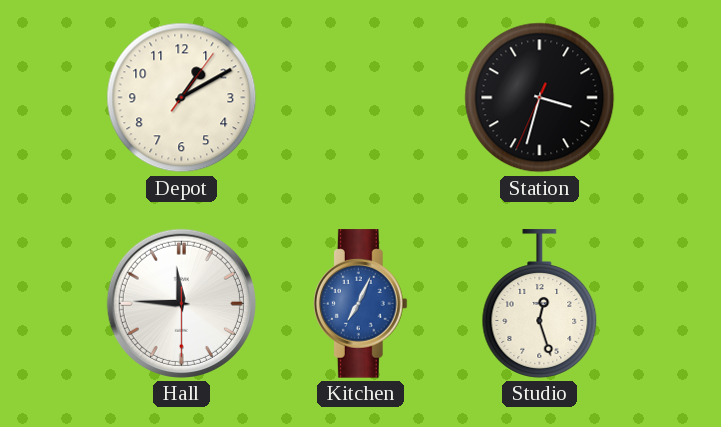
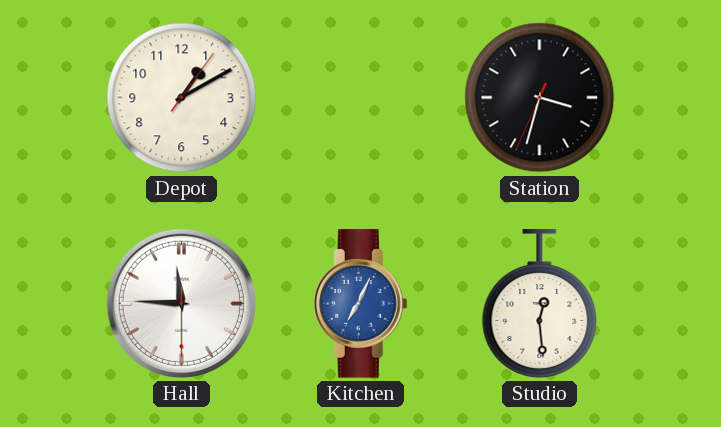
Studio: 12:27 -> 12:29 (540, 304)
